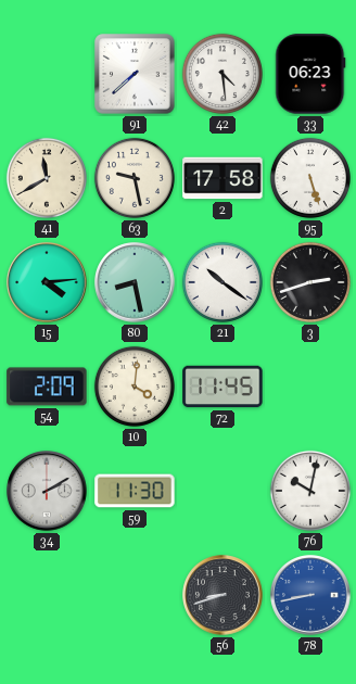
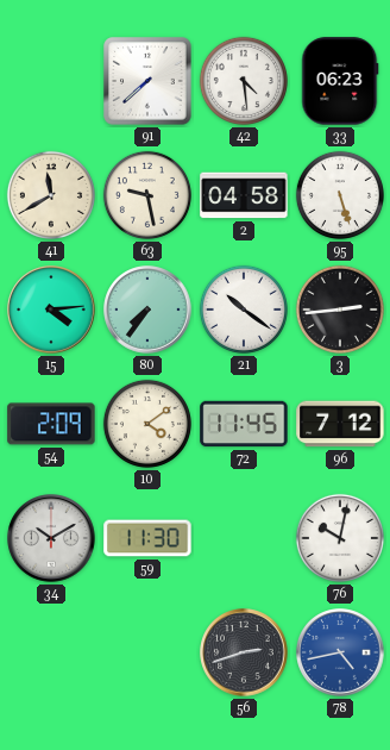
2: 17:58 -> 04:58 (244, 195)
80: 8:28 -> 7:36 (147, 310)
3: 2:42 -> 2:44 (340, 310)
10: 4:01 -> 4:09 (147, 424)
96: none -> 7:12 (340, 424)
34: 2:10 -> 10:10 (51, 538)
56: 8:42 -> 2:42 (244, 652)
78: 8:43 -> 4:43 (340, 652)
